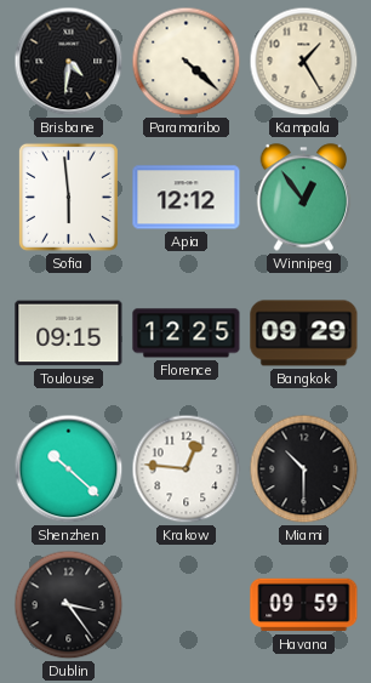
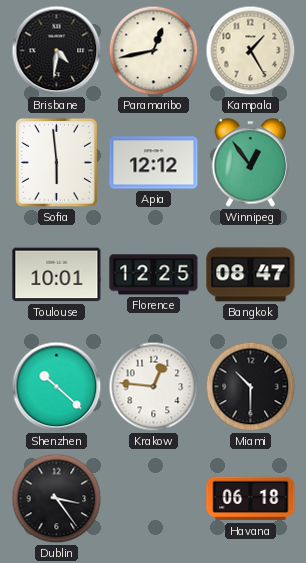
Paramaribo: 4:22 -> 12:43 (154, 51)
Toulouse: 09:15 -> 10:01 (57, 275)
Bangkok: 09:29 -> 08:47 (251, 275)
Havana: 09:59 -> 06:18 (251, 499)
